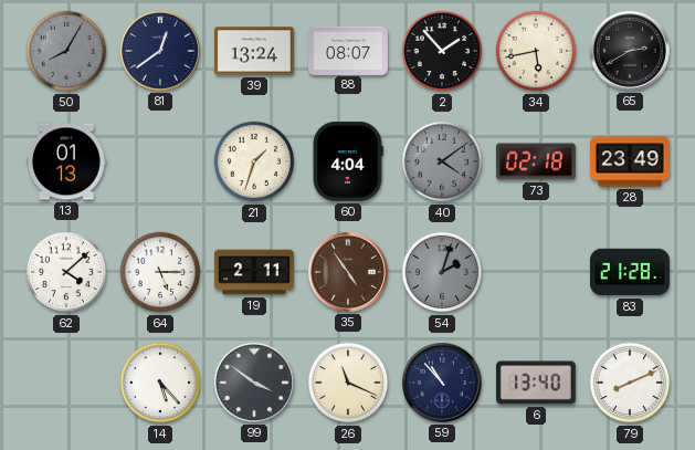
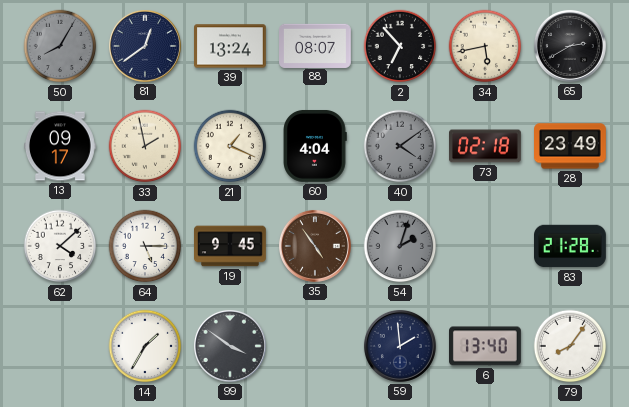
2: 1:53 -> 6:53 (400, 46)
13: 01:13 -> 09:17 (61, 146)
33: none -> 1:58 (145, 146)
21: 1:33 -> 1:19 (230, 146)
19: 2:11 -> 9:45 (231, 246)
14: 5:23 -> 1:35 (145, 346)
26: 11:19 -> none (348, 383)
59: 10:53 -> 1:59 (400, 346)
79: 8:11 -> 8:06 (570, 346)
